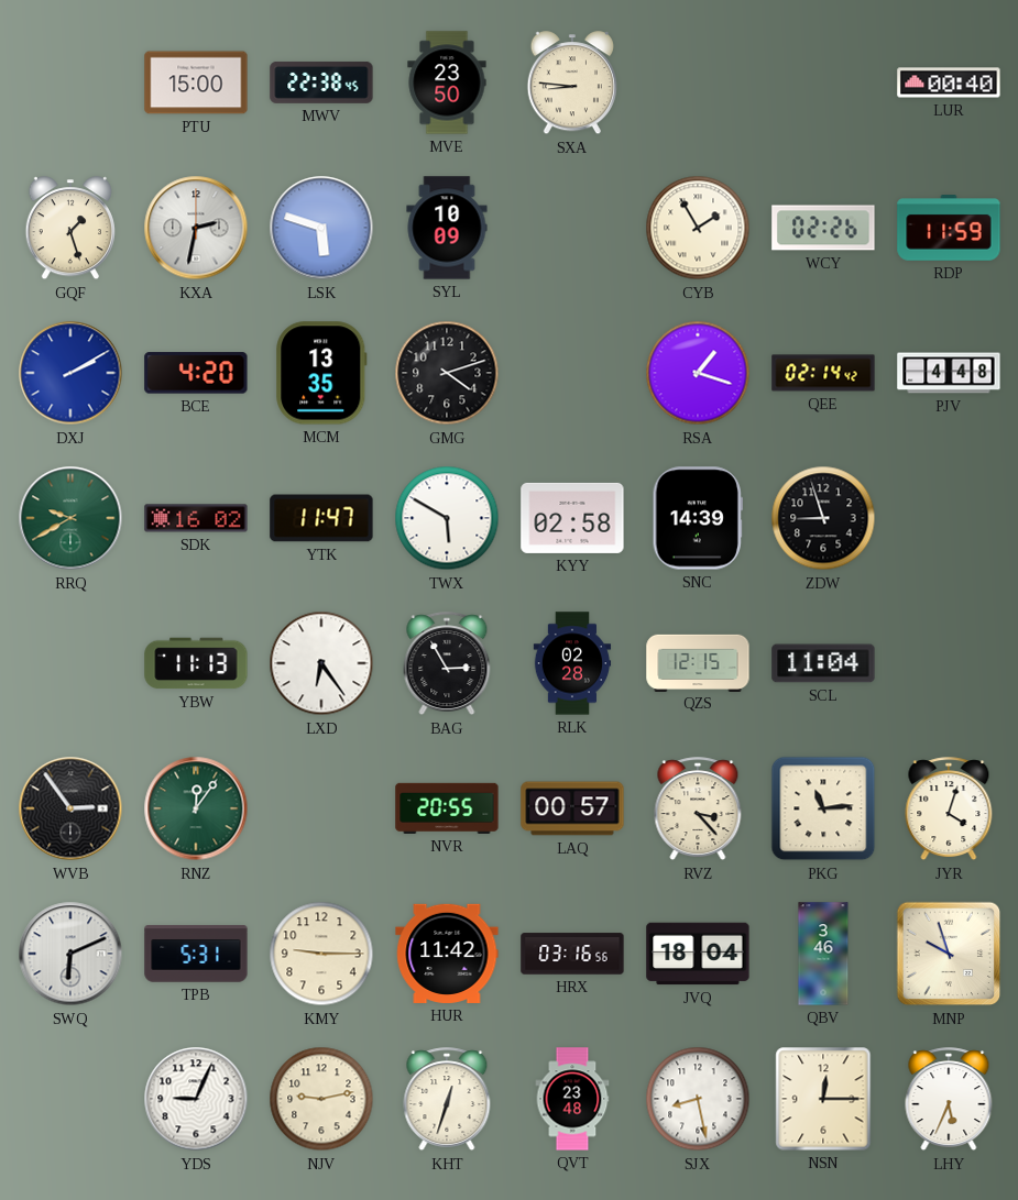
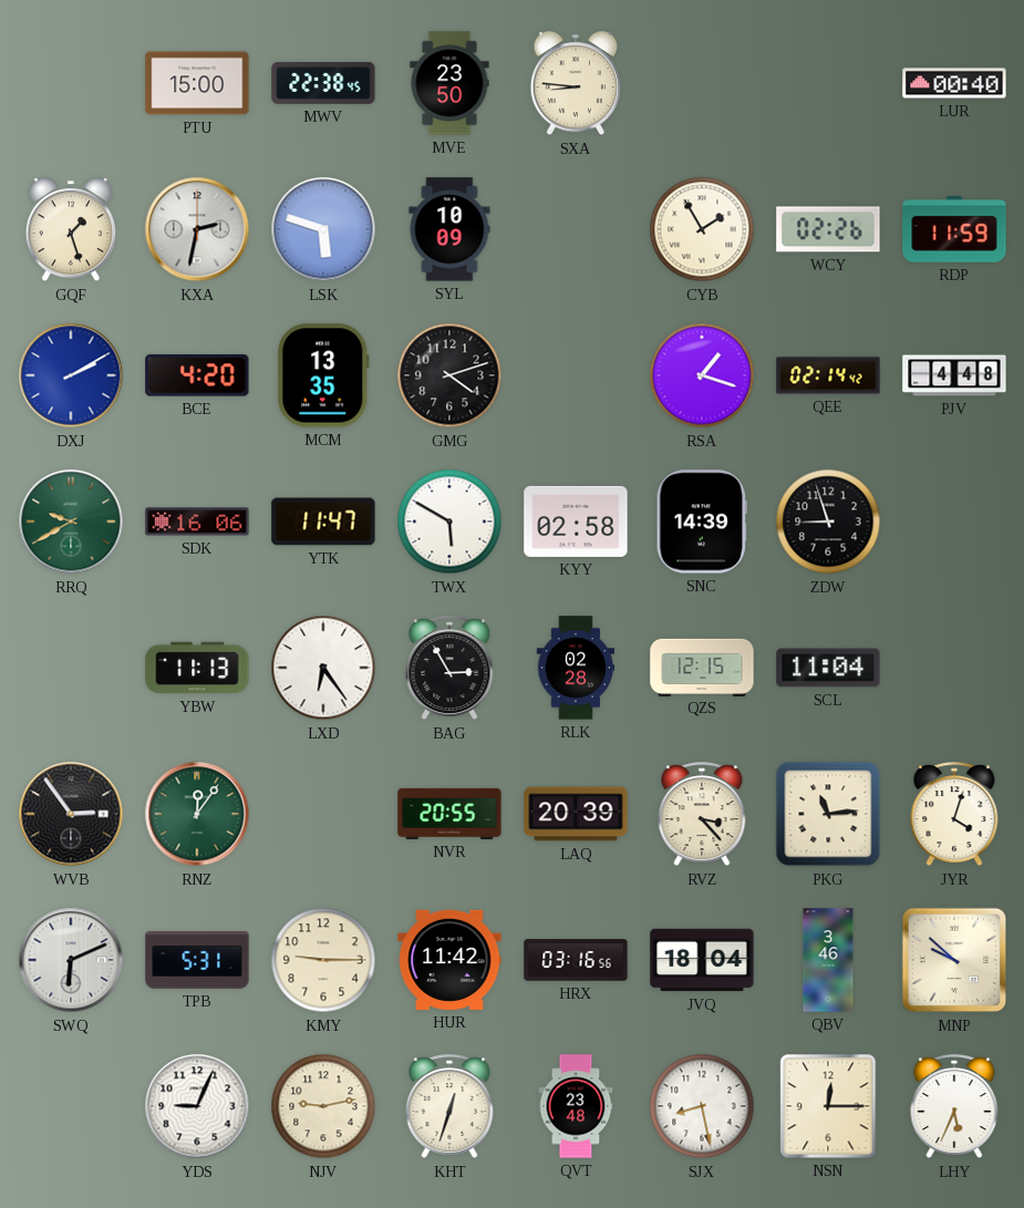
SDK: 16:02 -> 16:06 (197, 522)
LAQ: 00:57 -> 20:39 (576, 814)
MNP: 9:57 -> 9:52 (954, 960)
